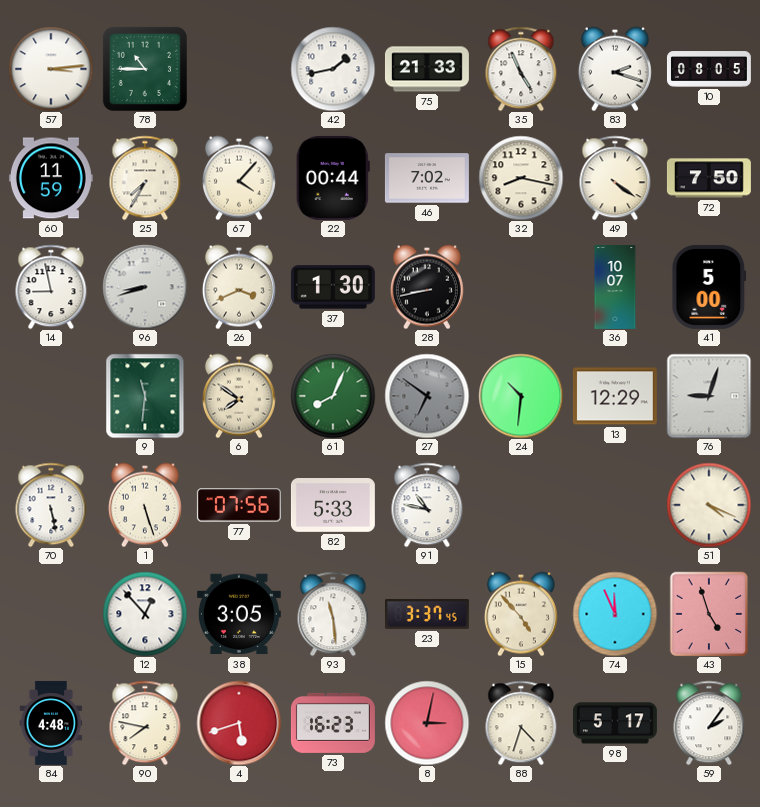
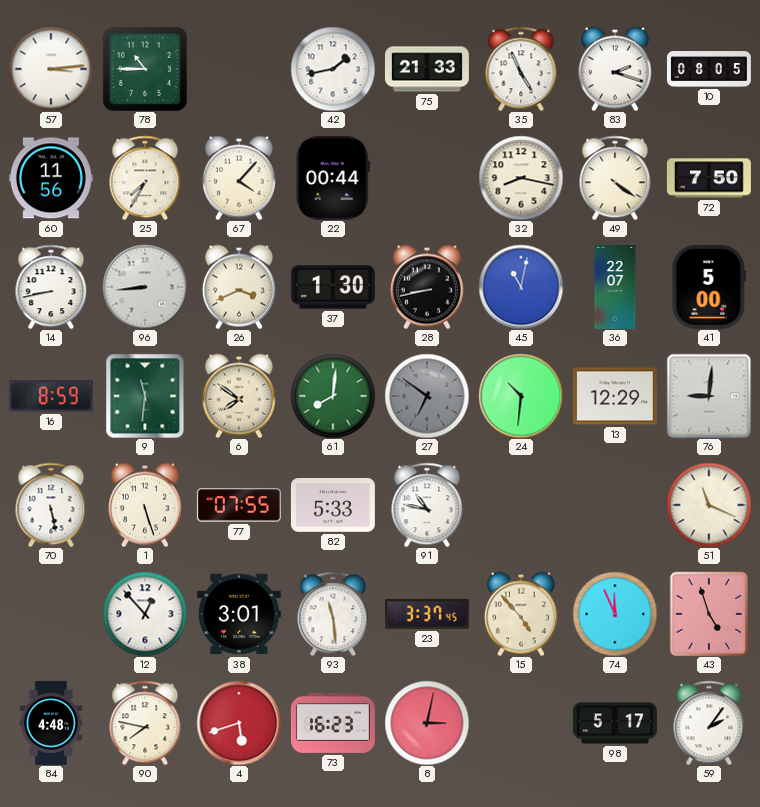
60: 11:59 -> 11:56 (51, 178)
46: 7:02 -> none (427, 178)
14: 8:58 -> 8:43 (51, 287)
96: 8:42 -> 8:44 (145, 287)
45: none -> 11:02 (521, 287)
36: 10:07 -> 22:07 (615, 287)
16: none -> 8:59 (51, 396)
61: 8:04 -> 8:01 (333, 396)
76: 9:03 -> 9:01 (709, 396)
77: 07:56 -> 07:55 (239, 505)
51: 4:19 -> 11:19 (709, 505)
38: 3:05 -> 3:01 (239, 614)
88: 4:33 -> none (521, 723)
